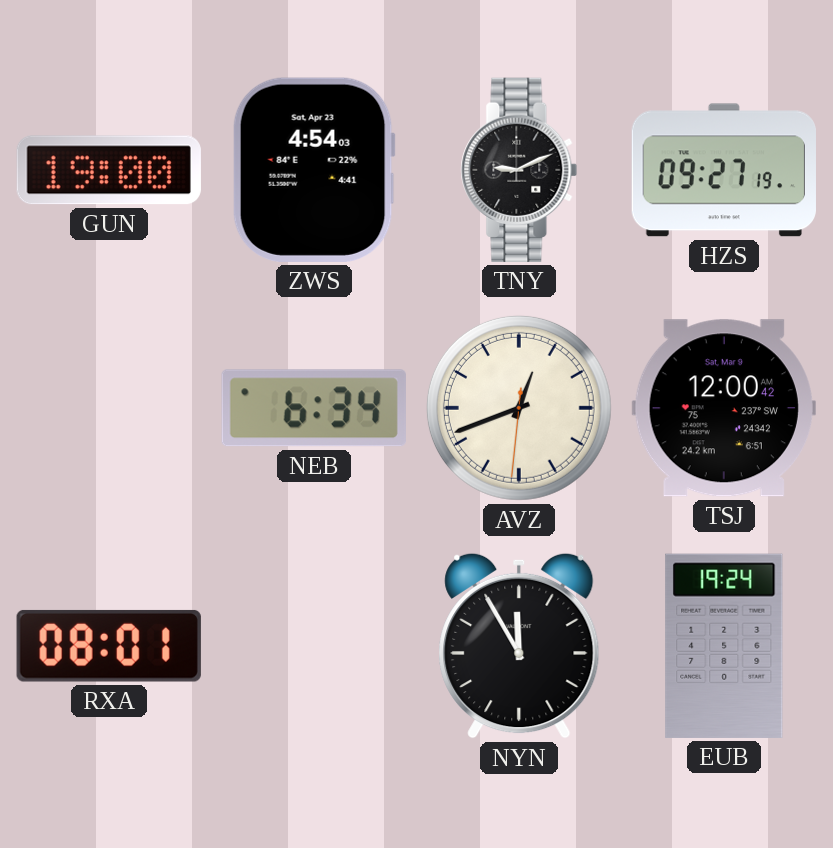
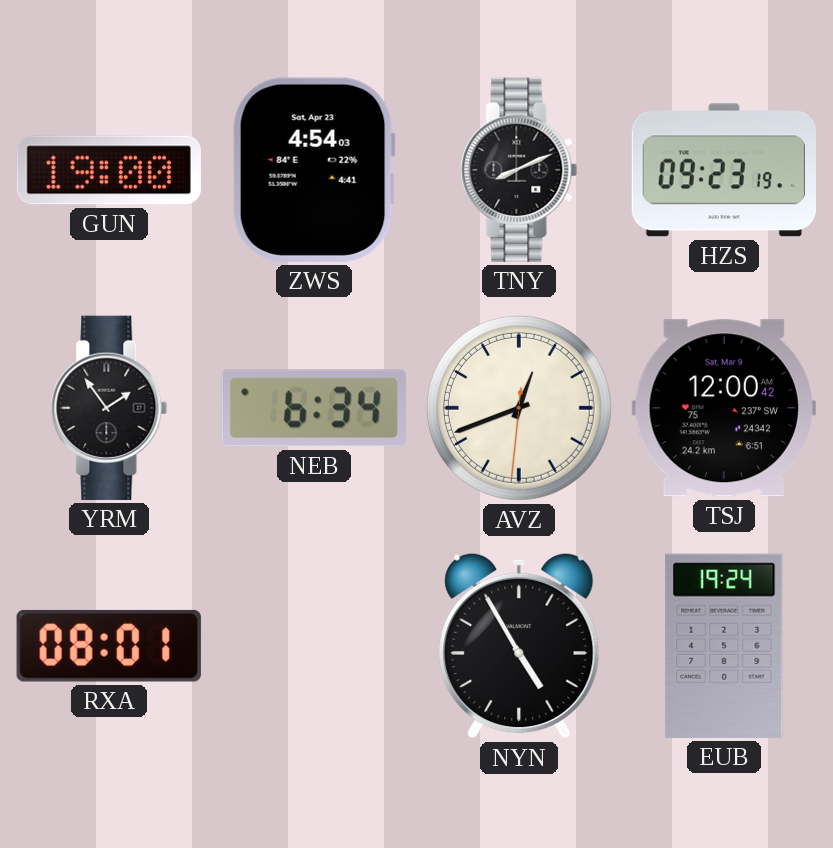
TNY: 9:11 -> 8:11 (519, 170)
HZS: 09:27 -> 09:23 (724, 170)
YRM: none -> 1:54 (109, 408)
NYN: 11:55 -> 4:55 (519, 646)
